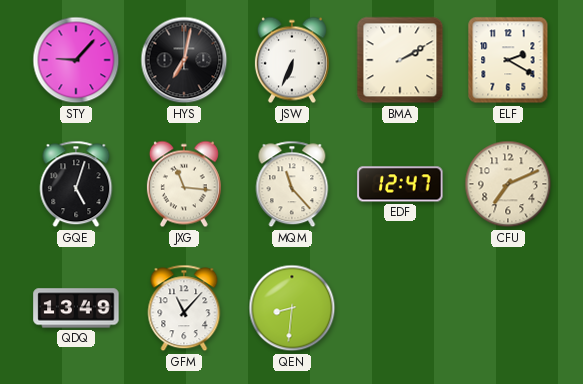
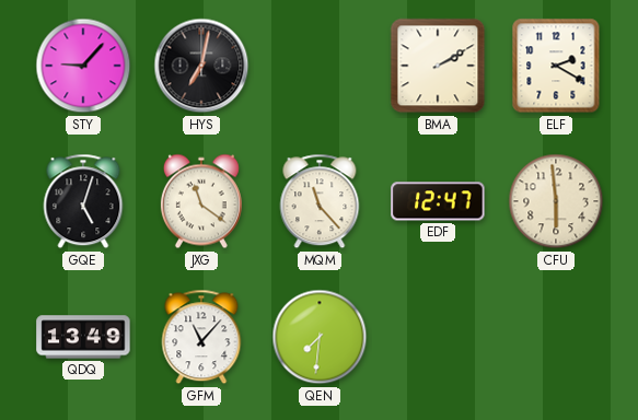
JSW: 6:34 -> none (292, 60)
JXG: 11:16 -> 11:21 (201, 201)
CFU: 7:11 -> 5:59 (556, 201)
QEN: 8:31 -> 7:31 (320, 337)
